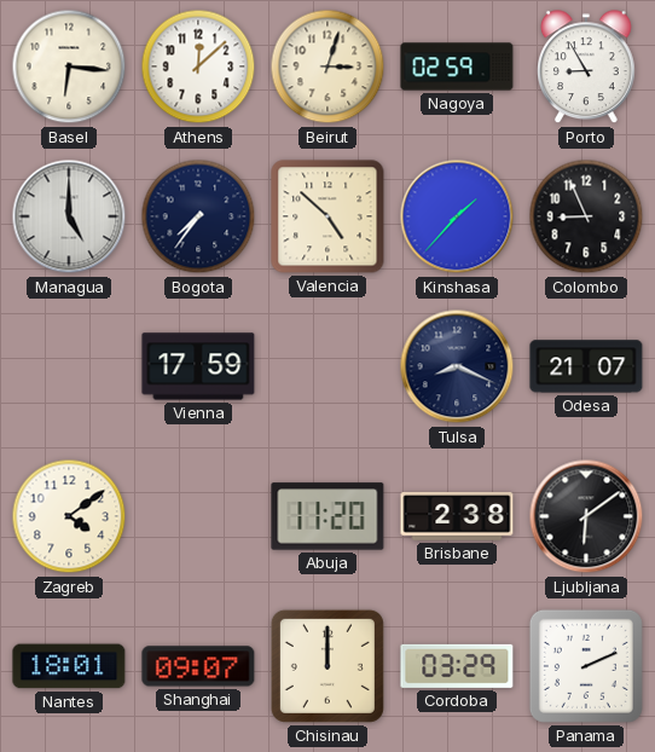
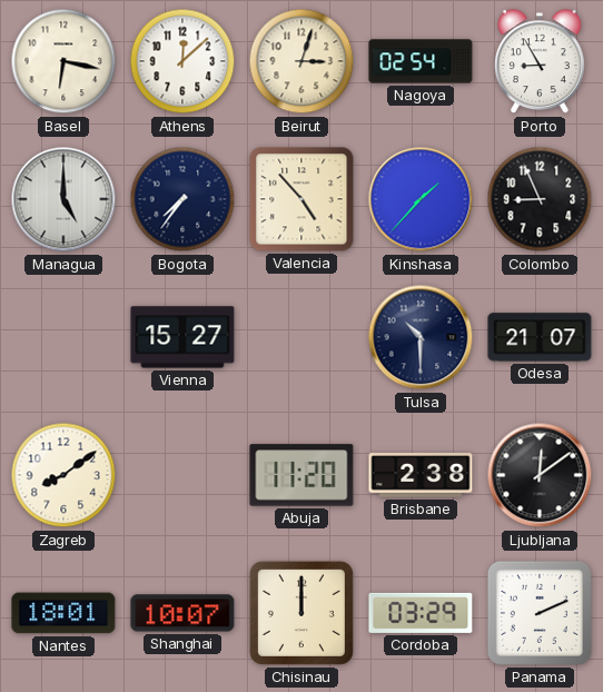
Basel: 6:16 -> 6:17 (63, 61)
Nagoya: 02:59 -> 02:54 (421, 61)
Valencia: 4:52 -> 4:53 (301, 199)
Vienna: 17:59 -> 15:27 (182, 337)
Tulsa: 8:19 -> 10:30 (421, 337)
Zagreb: 4:09 -> 8:09 (63, 475)
Ljubljana: 6:09 -> 12:09 (540, 475)
Shanghai: 09:07 -> 10:07 (182, 613)
